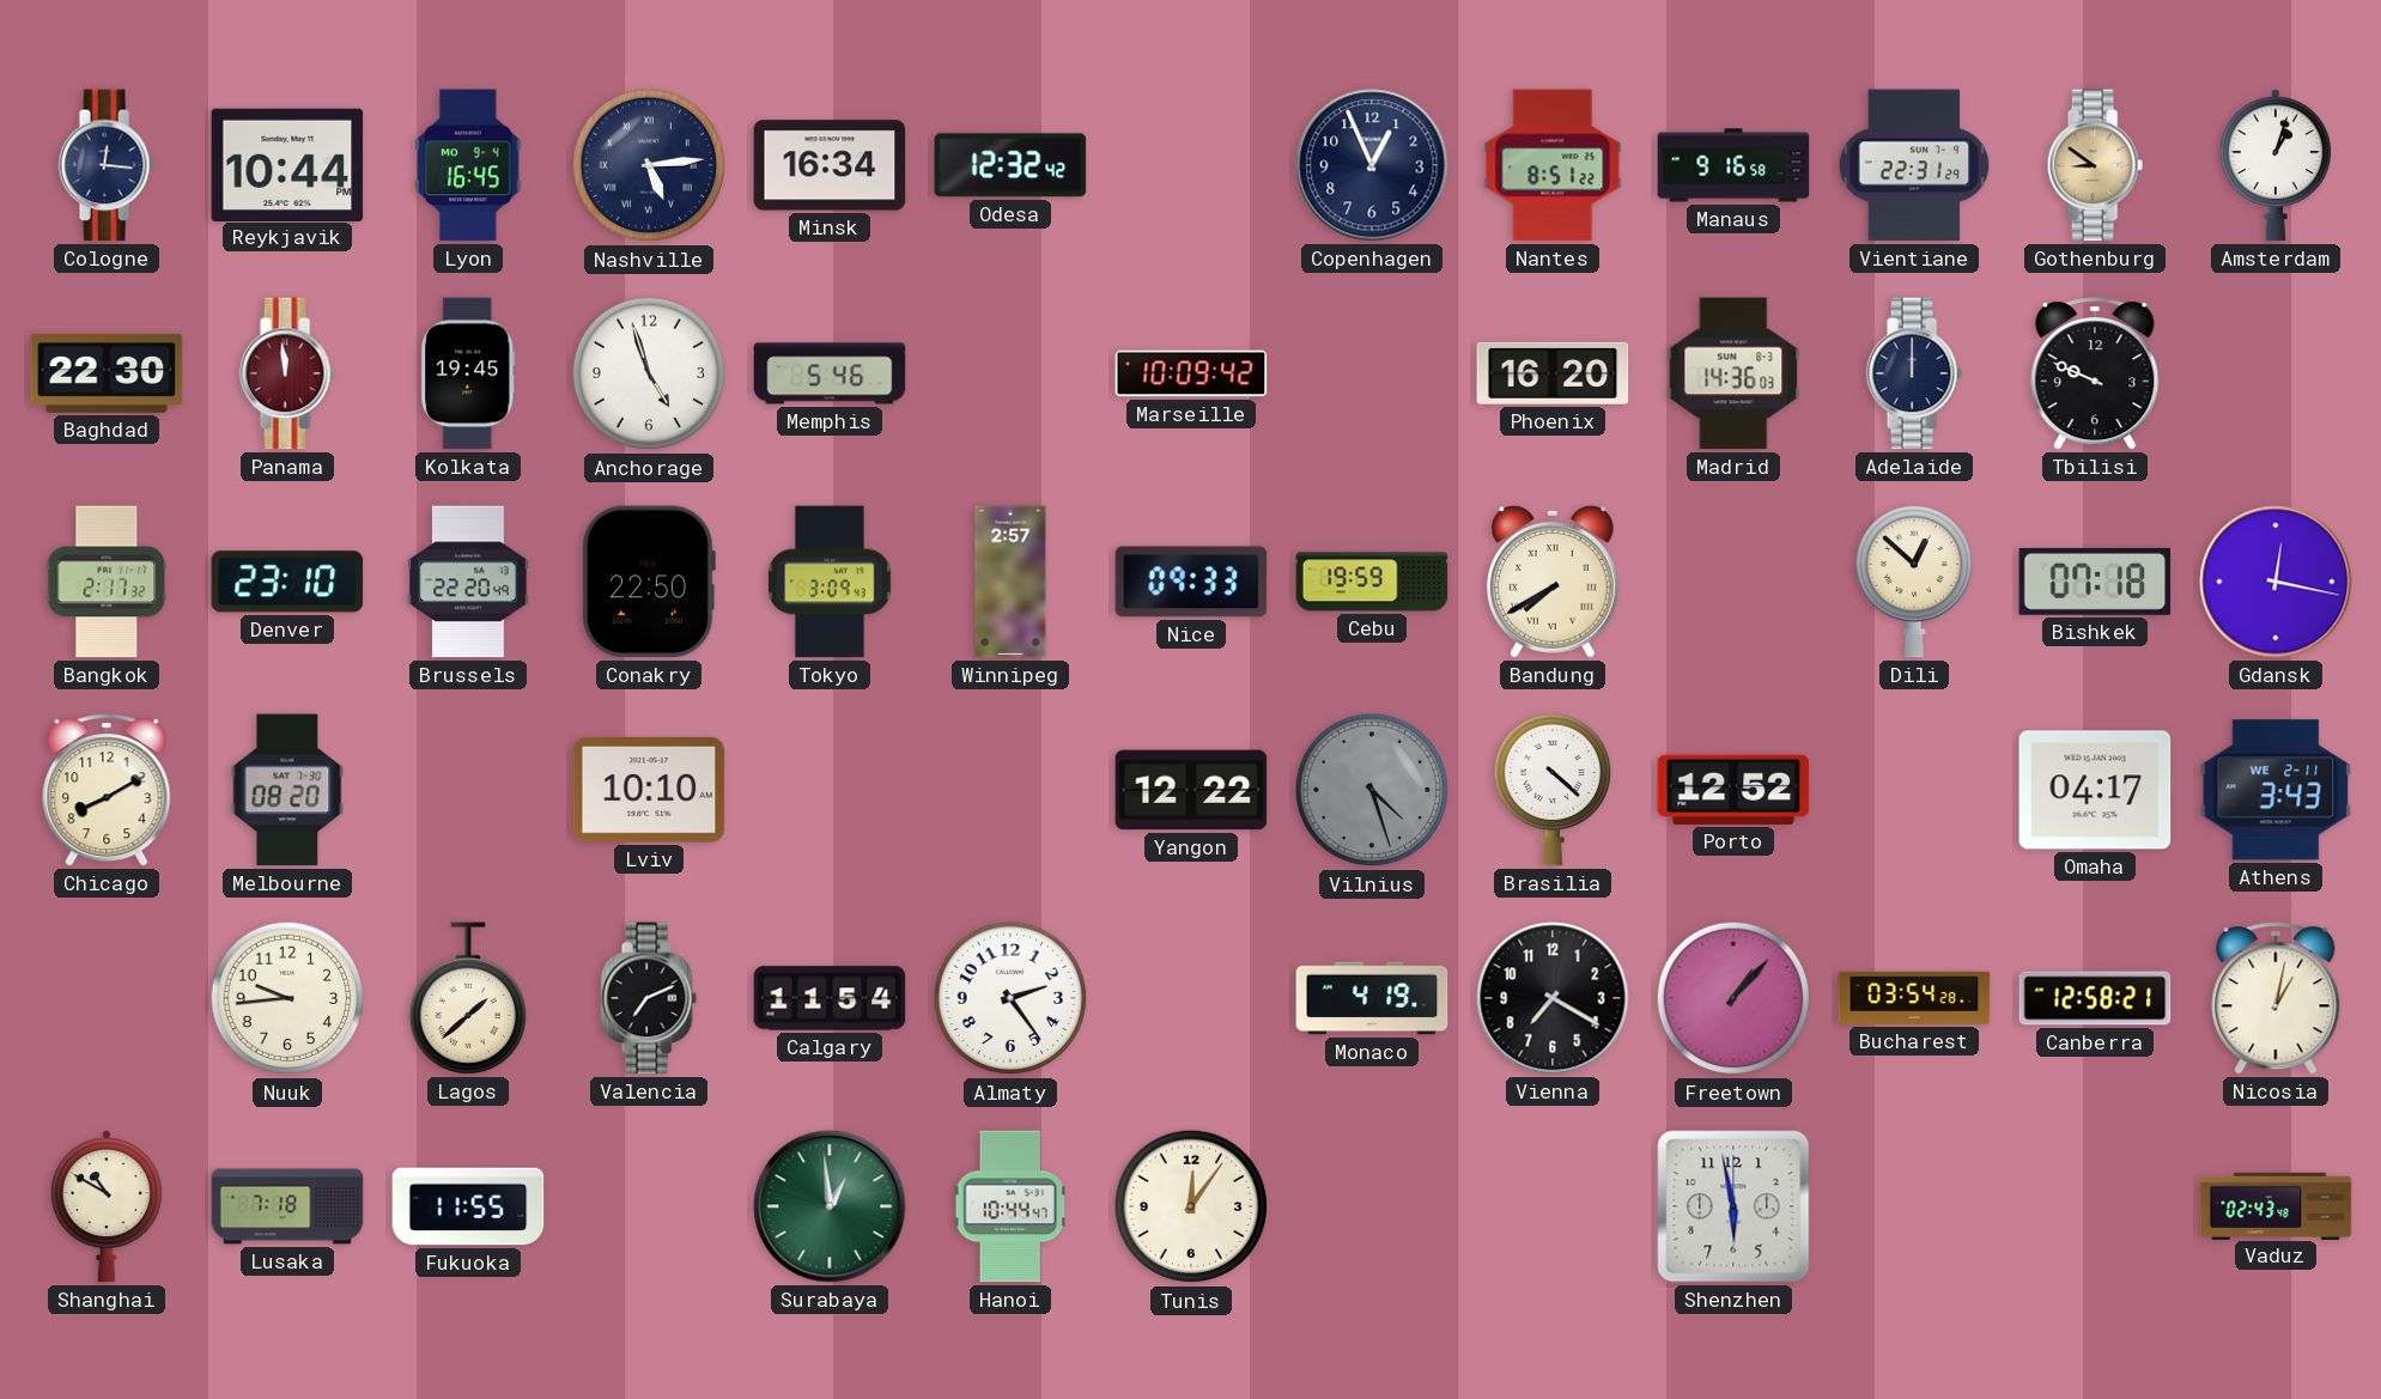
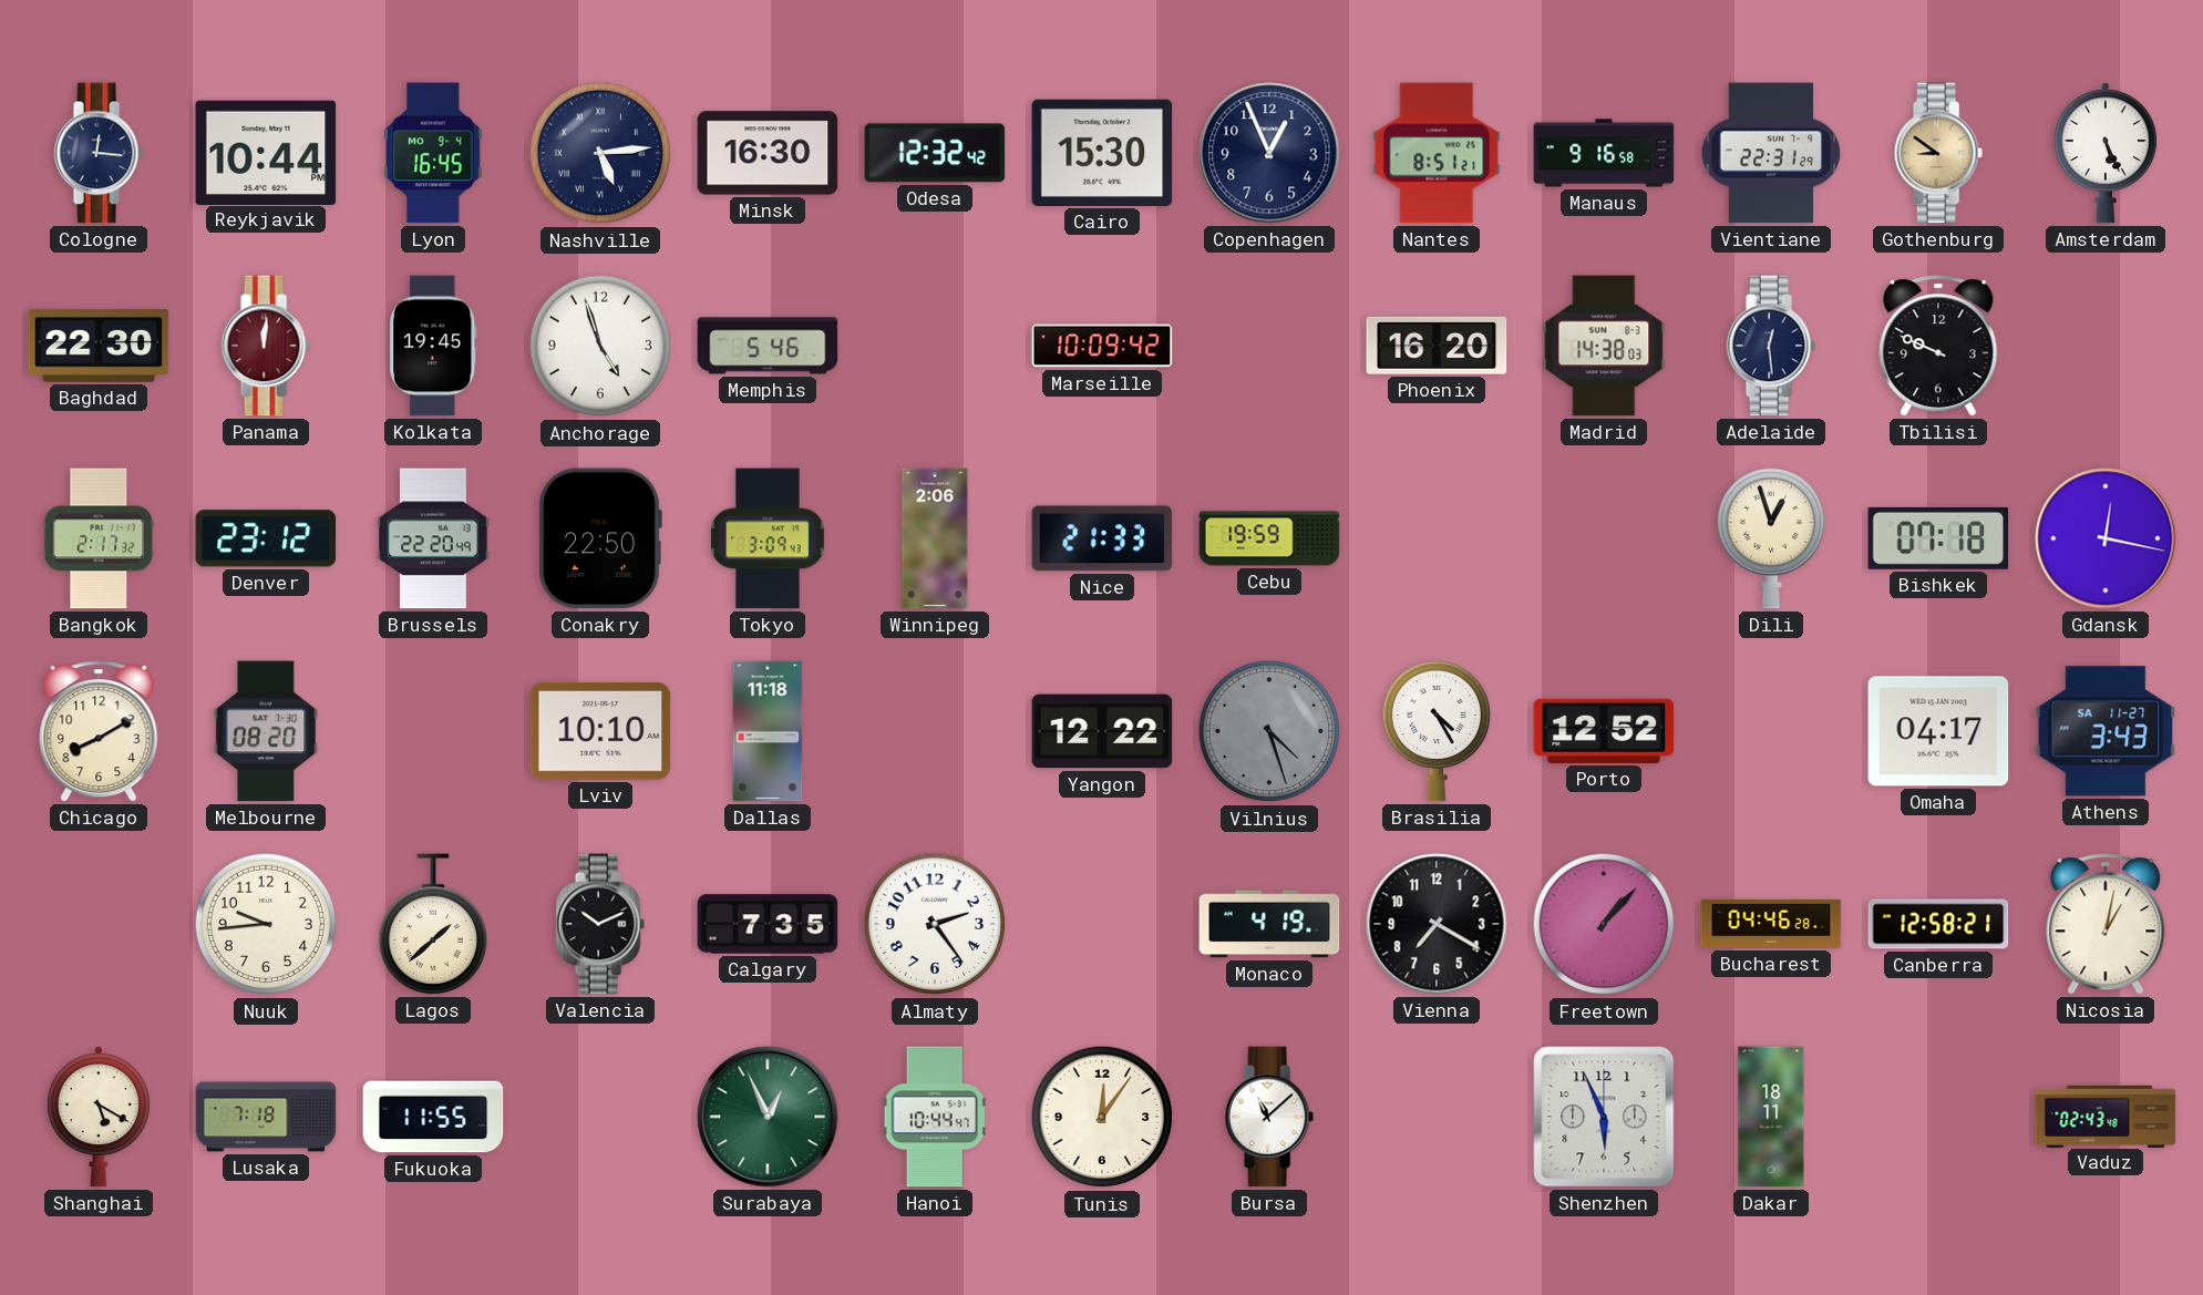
Minsk: 16:34 -> 16:30 (768, 153)
Cairo: none -> 15:30 (1102, 153)
Nantes: 8:51:22 -> 8:51:21 (1437, 153)
Amsterdam: 1:03 -> 5:26 (2106, 153)
Panama: 11:59 -> 12:01 (266, 346)
Madrid: 14:36 -> 14:38 (1604, 346)
Adelaide: 12:00 -> 12:29 (1771, 346)
Denver: 23:10 -> 23:12 (266, 538)
Winnipeg: 2:57 -> 2:06 (935, 538)
Nice: 09:33 -> 21:33 (1102, 538)
Bandung: 7:40 -> none (1553, 582)
Dili: 12:52 -> 12:57 (1770, 538)
Dallas: none -> 11:18 (768, 731)
Brasilia: 4:22 -> 4:25 (1435, 731)
Athens date: WE 2-11 -> SA 11-27 (2106, 731)
Valencia: 7:11 -> 10:11 (600, 924)
Calgary: 11:54 -> 7:35 (768, 924)
Bucharest: 03:54 -> 04:46 (1771, 924)
Shanghai: 10:50 -> 5:20 (99, 1117)
Surabaya: 12:59 -> 12:56 (768, 1117)
Bursa: none -> 11:08 (1269, 1117)
Shenzhen: 5:58 -> 5:56 (1604, 1117)
Dakar: none -> 18:11 (1771, 1117)
